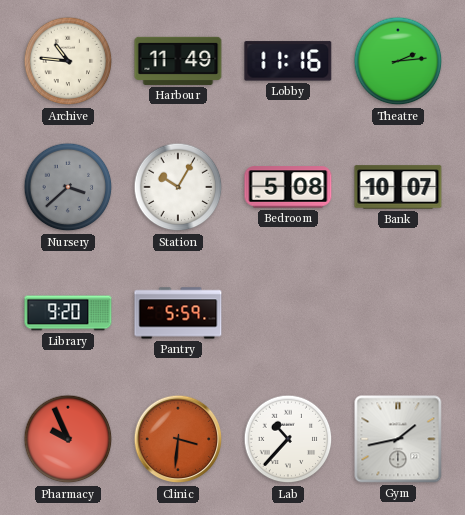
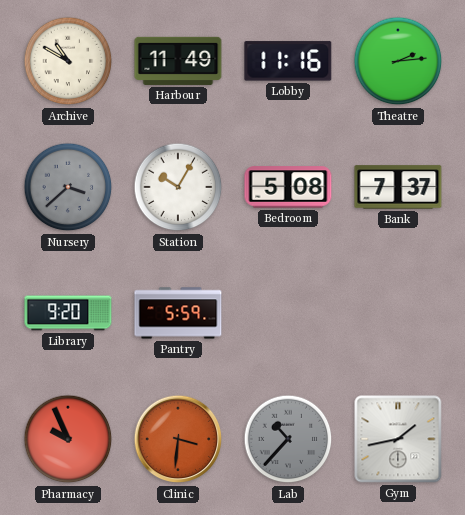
Archive: 10:46 -> 10:50 (68, 61)
Bank: 10:07 -> 7:37 (398, 187)
Lab dial: white -> grey (288, 439)
